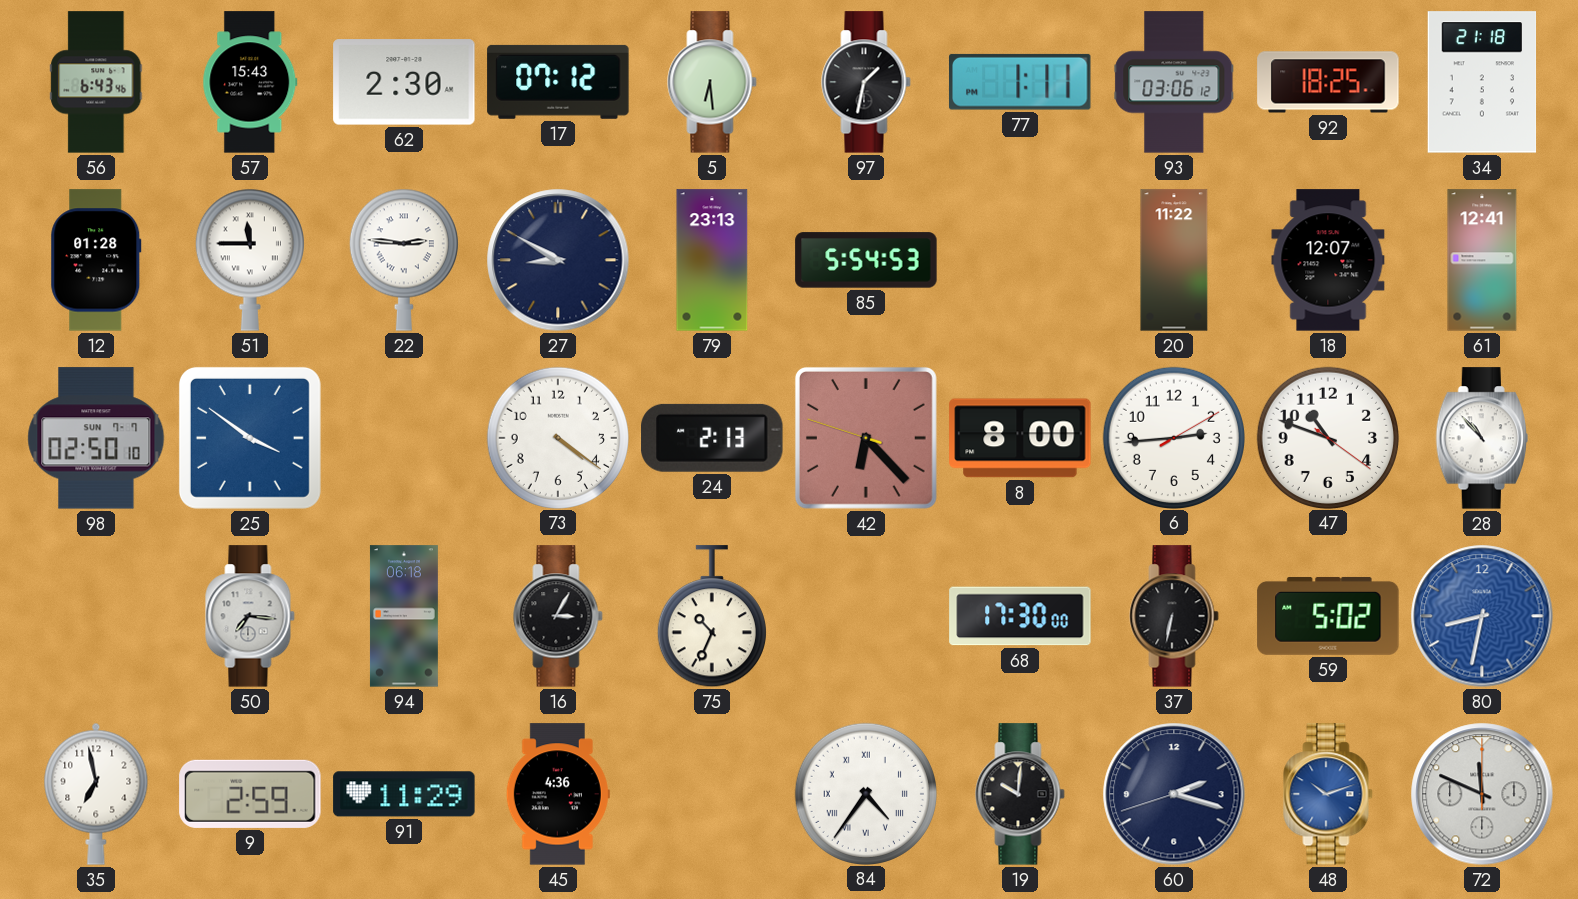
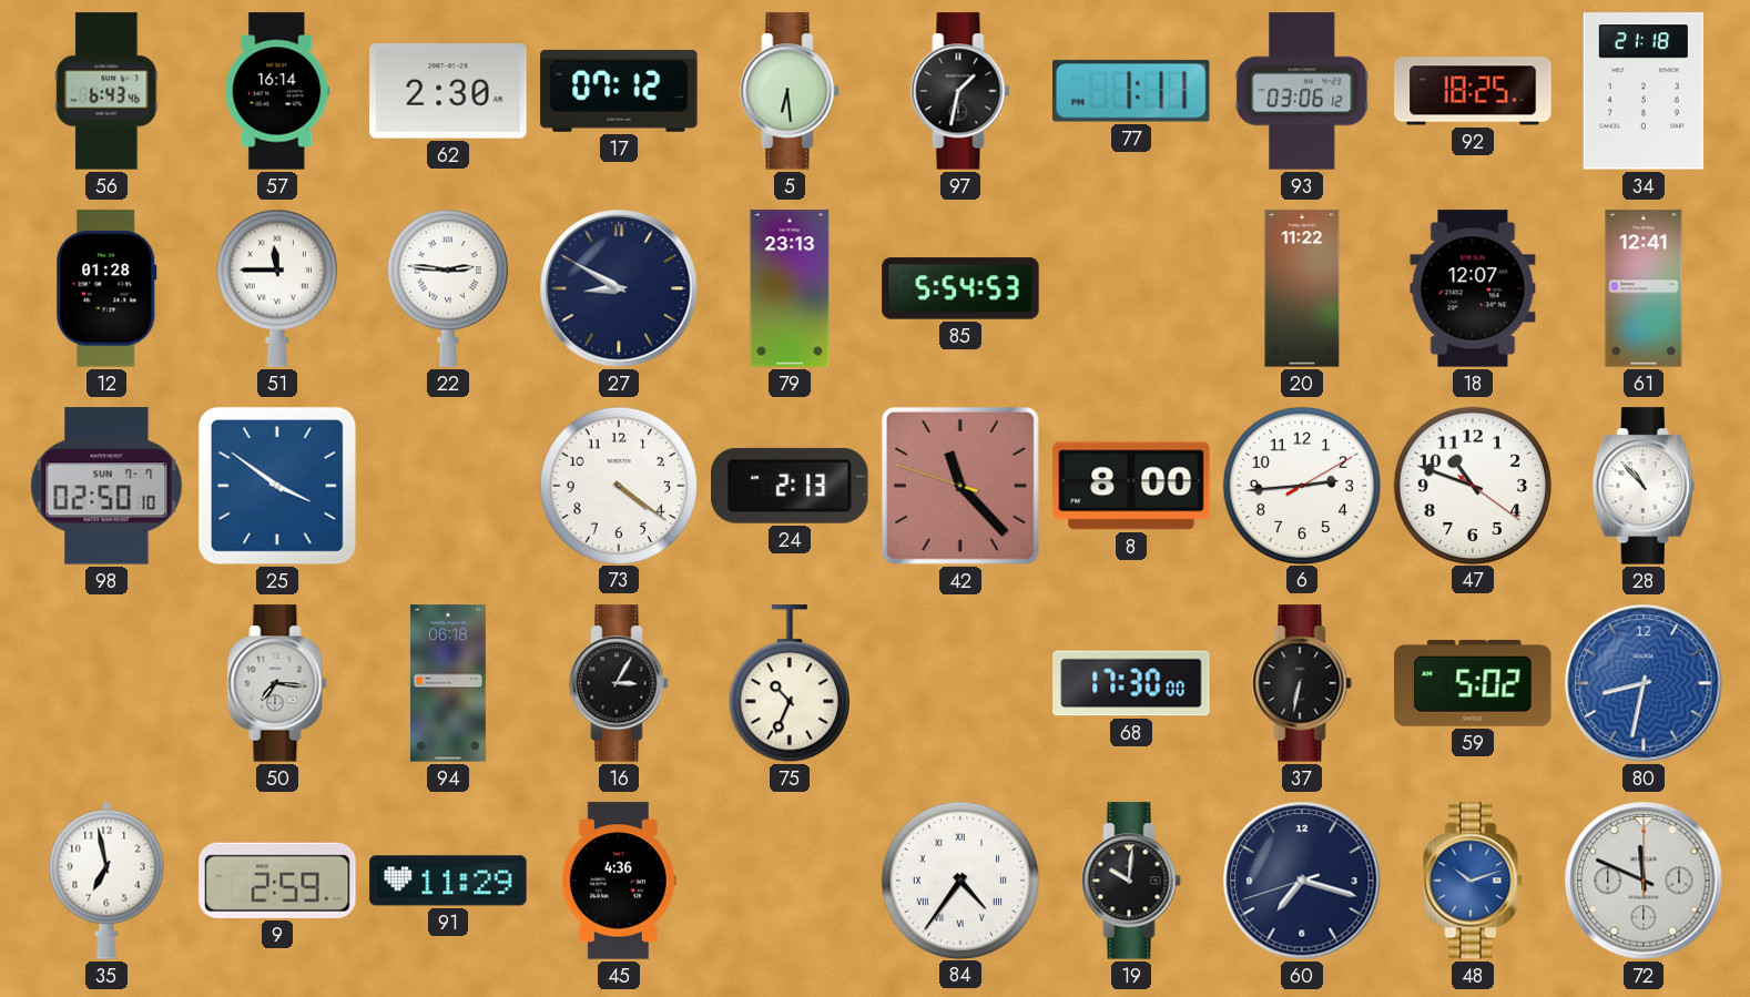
57: 15:43 -> 16:14 (277, 91)
42: 6:22 -> 11:22 (960, 486)
60: 2:17 -> 7:17 (1302, 881)
